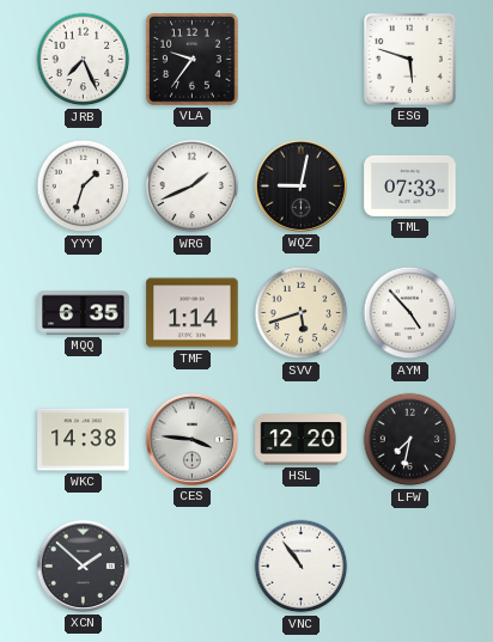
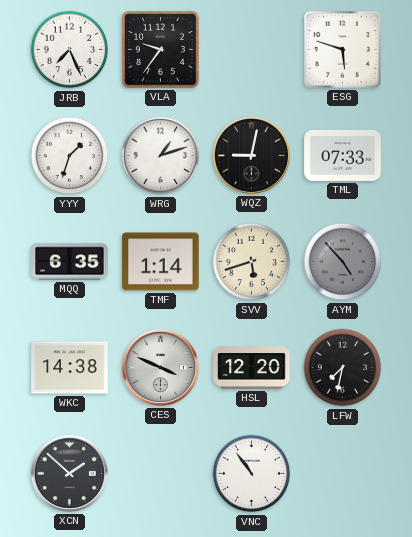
WRG: 1:41 -> 1:12 (161, 156)
AYM dial: white -> grey (343, 262)
CES: 3:46 -> 3:49 (160, 367)
